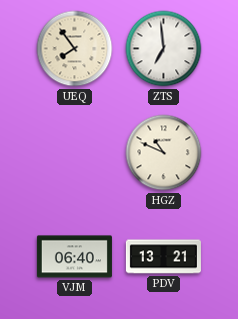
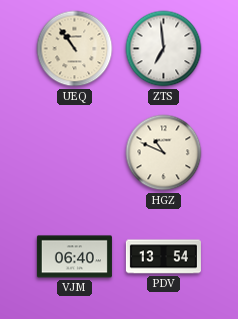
UEQ: 7:54 -> 10:54 (75, 49)
PDV: 13:21 -> 13:54 (163, 257)
